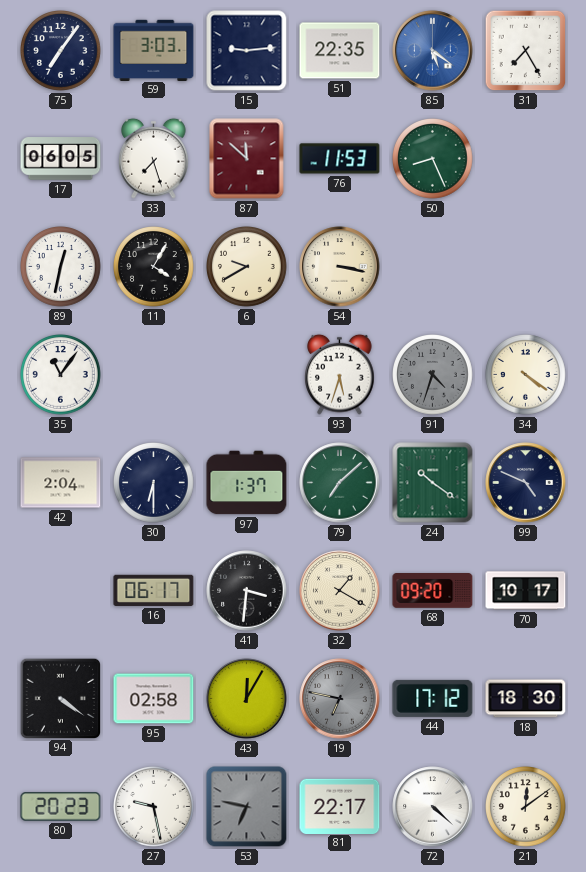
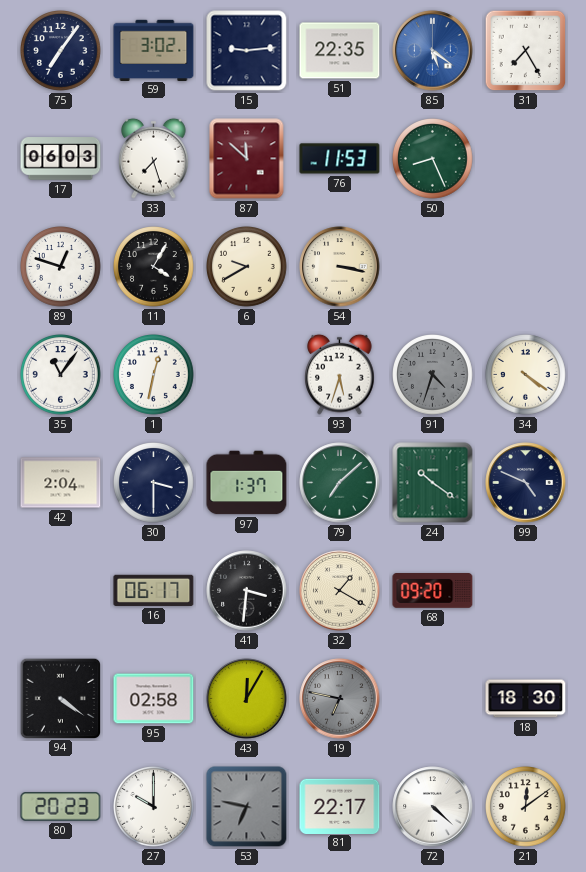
59: 3:03 -> 3:02 (154, 50)
17: 06:05 -> 06:03 (61, 159)
89: 12:32 -> 12:48 (61, 267)
1: none -> 12:32 (154, 375)
30: 6:30 -> 3:30 (154, 483)
70: 10:17 -> none (526, 591)
44: 17:12 -> none (433, 698)
27: 9:28 -> 10:00 (154, 807)
